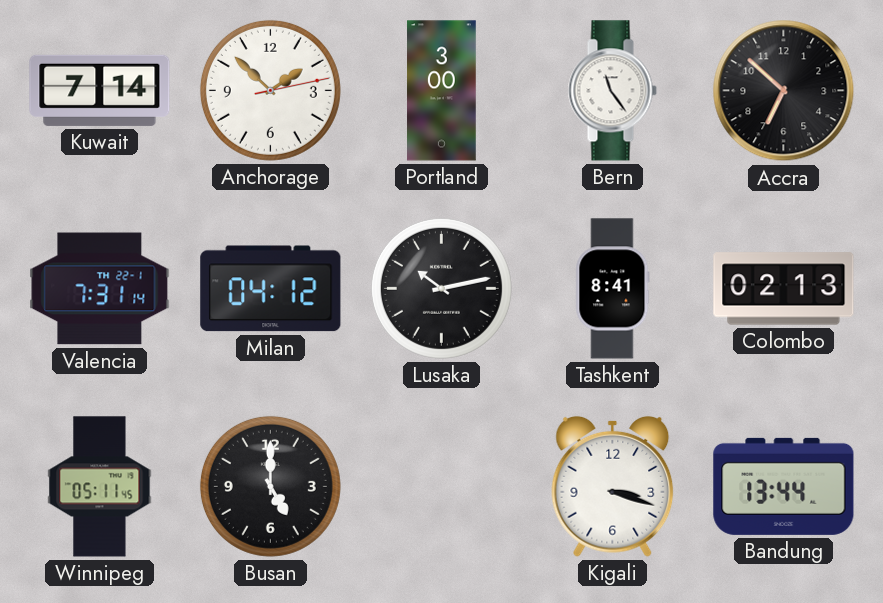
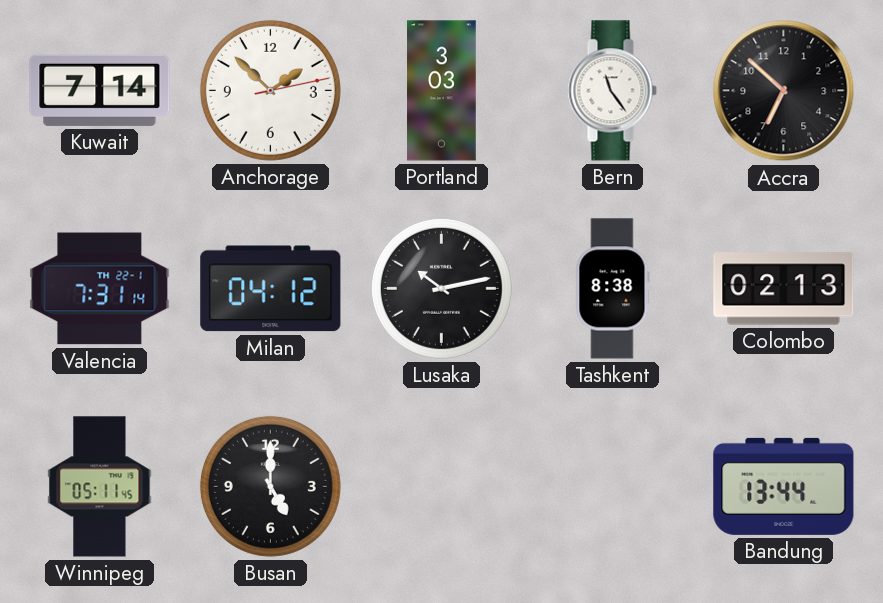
Portland: 3:00 -> 3:03 (442, 91)
Tashkent: 8:41 -> 8:38 (613, 289)
Kigali: 3:18 -> none (613, 486)
